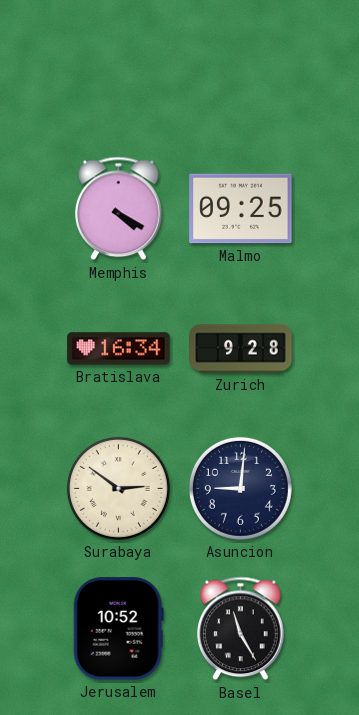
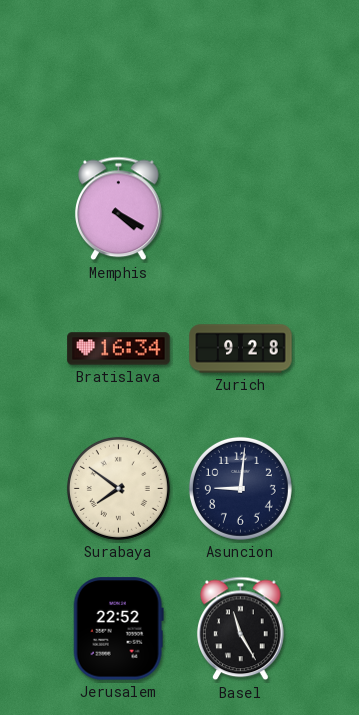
Malmo: 09:25 -> none (241, 209)
Surabaya: 2:51 -> 7:51 (118, 488)
Jerusalem: 10:52 -> 22:52 (118, 629)
